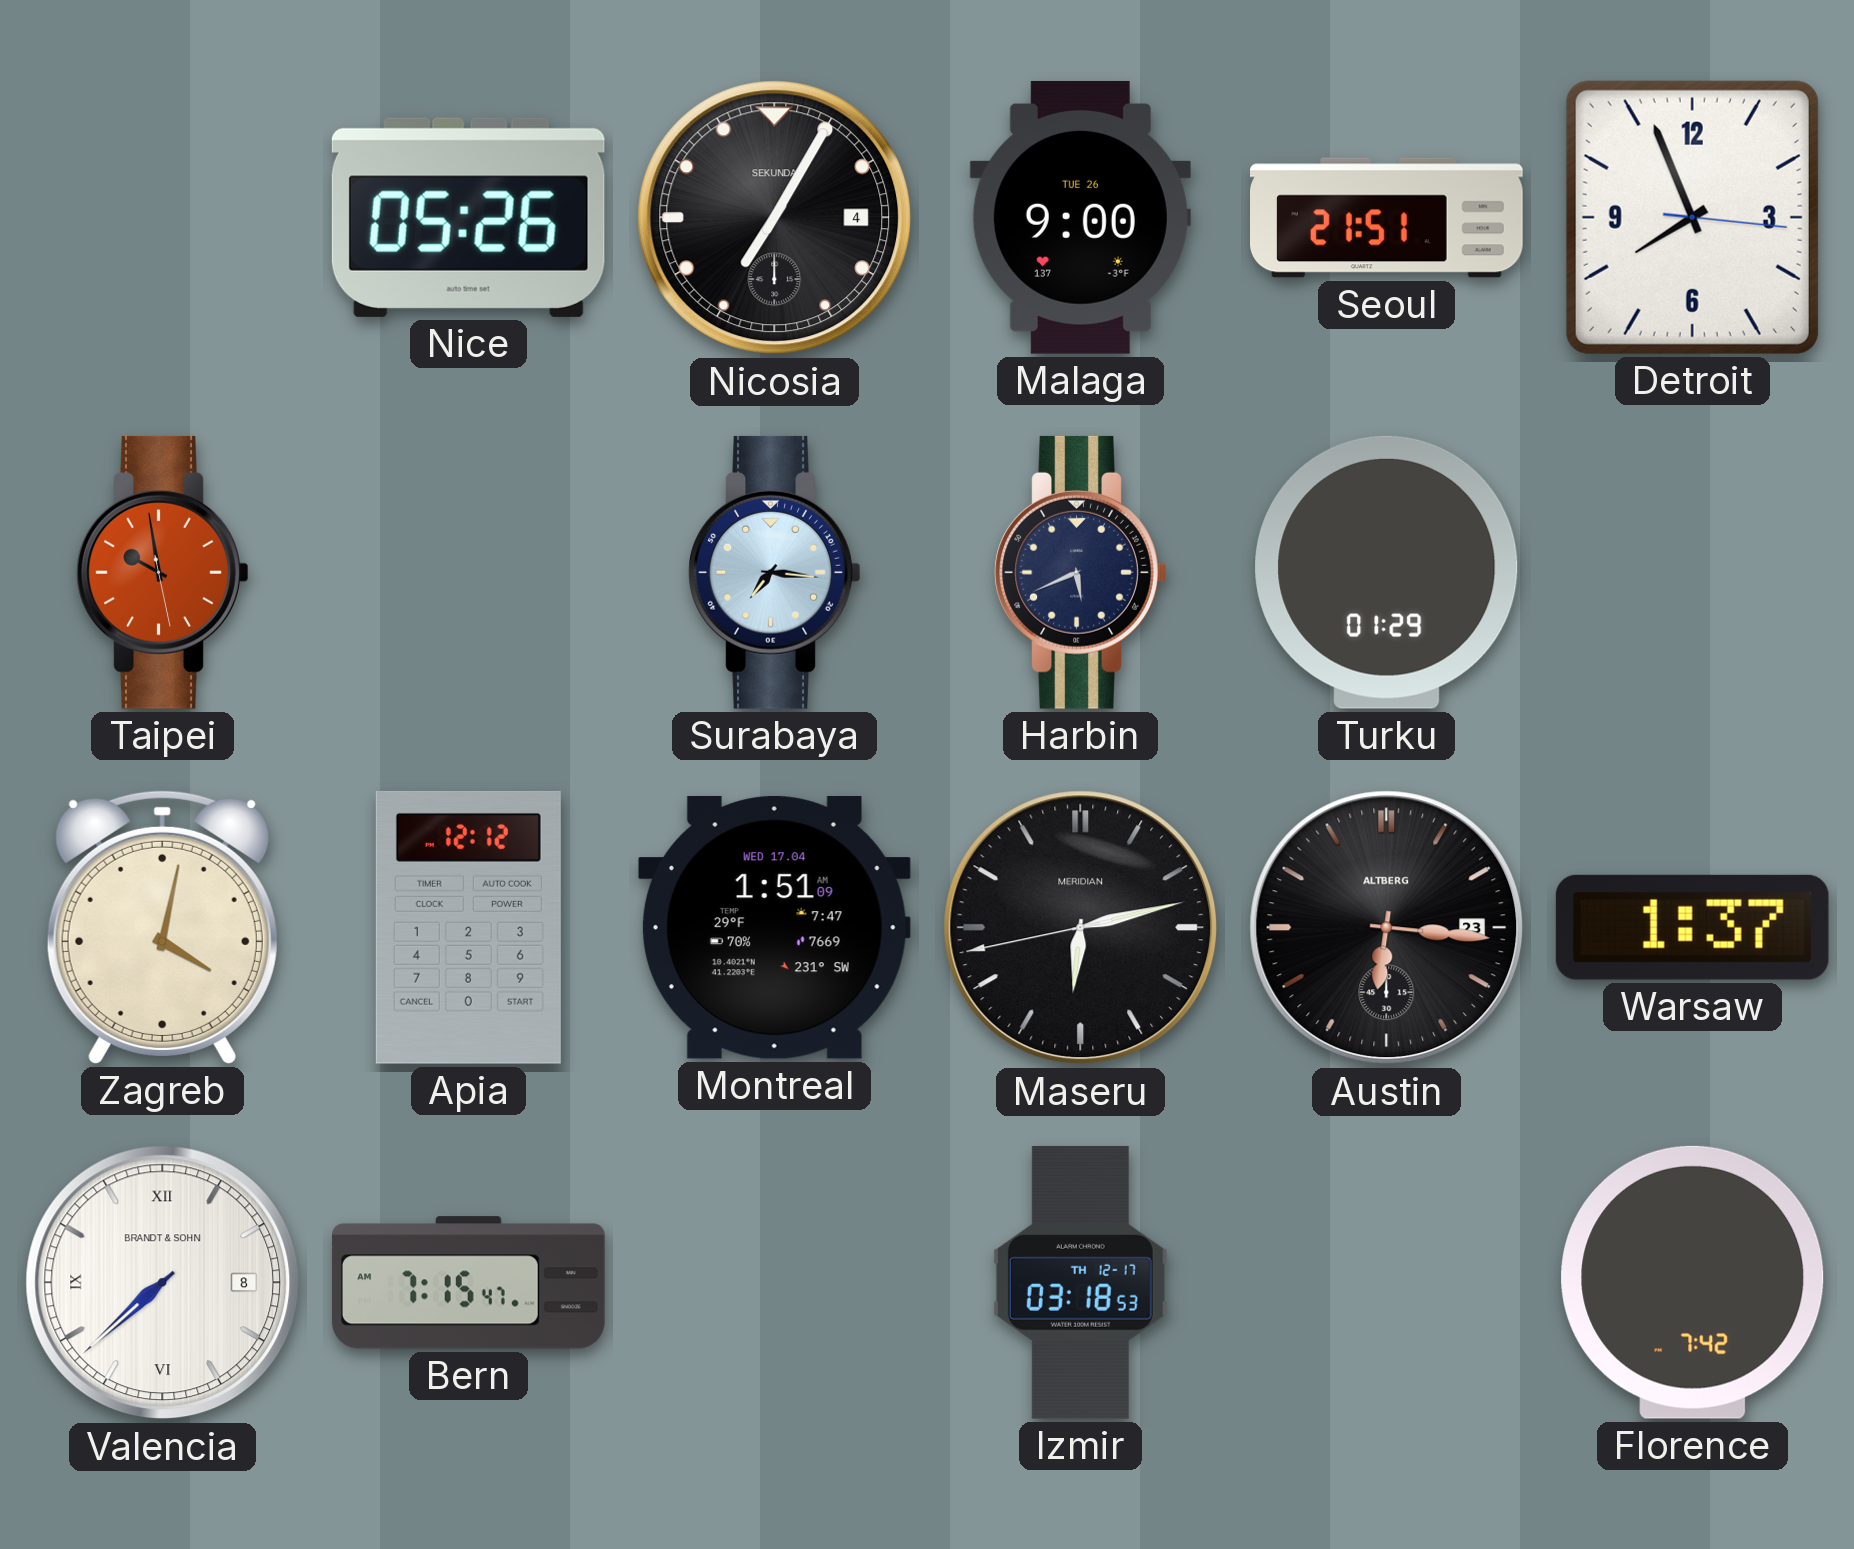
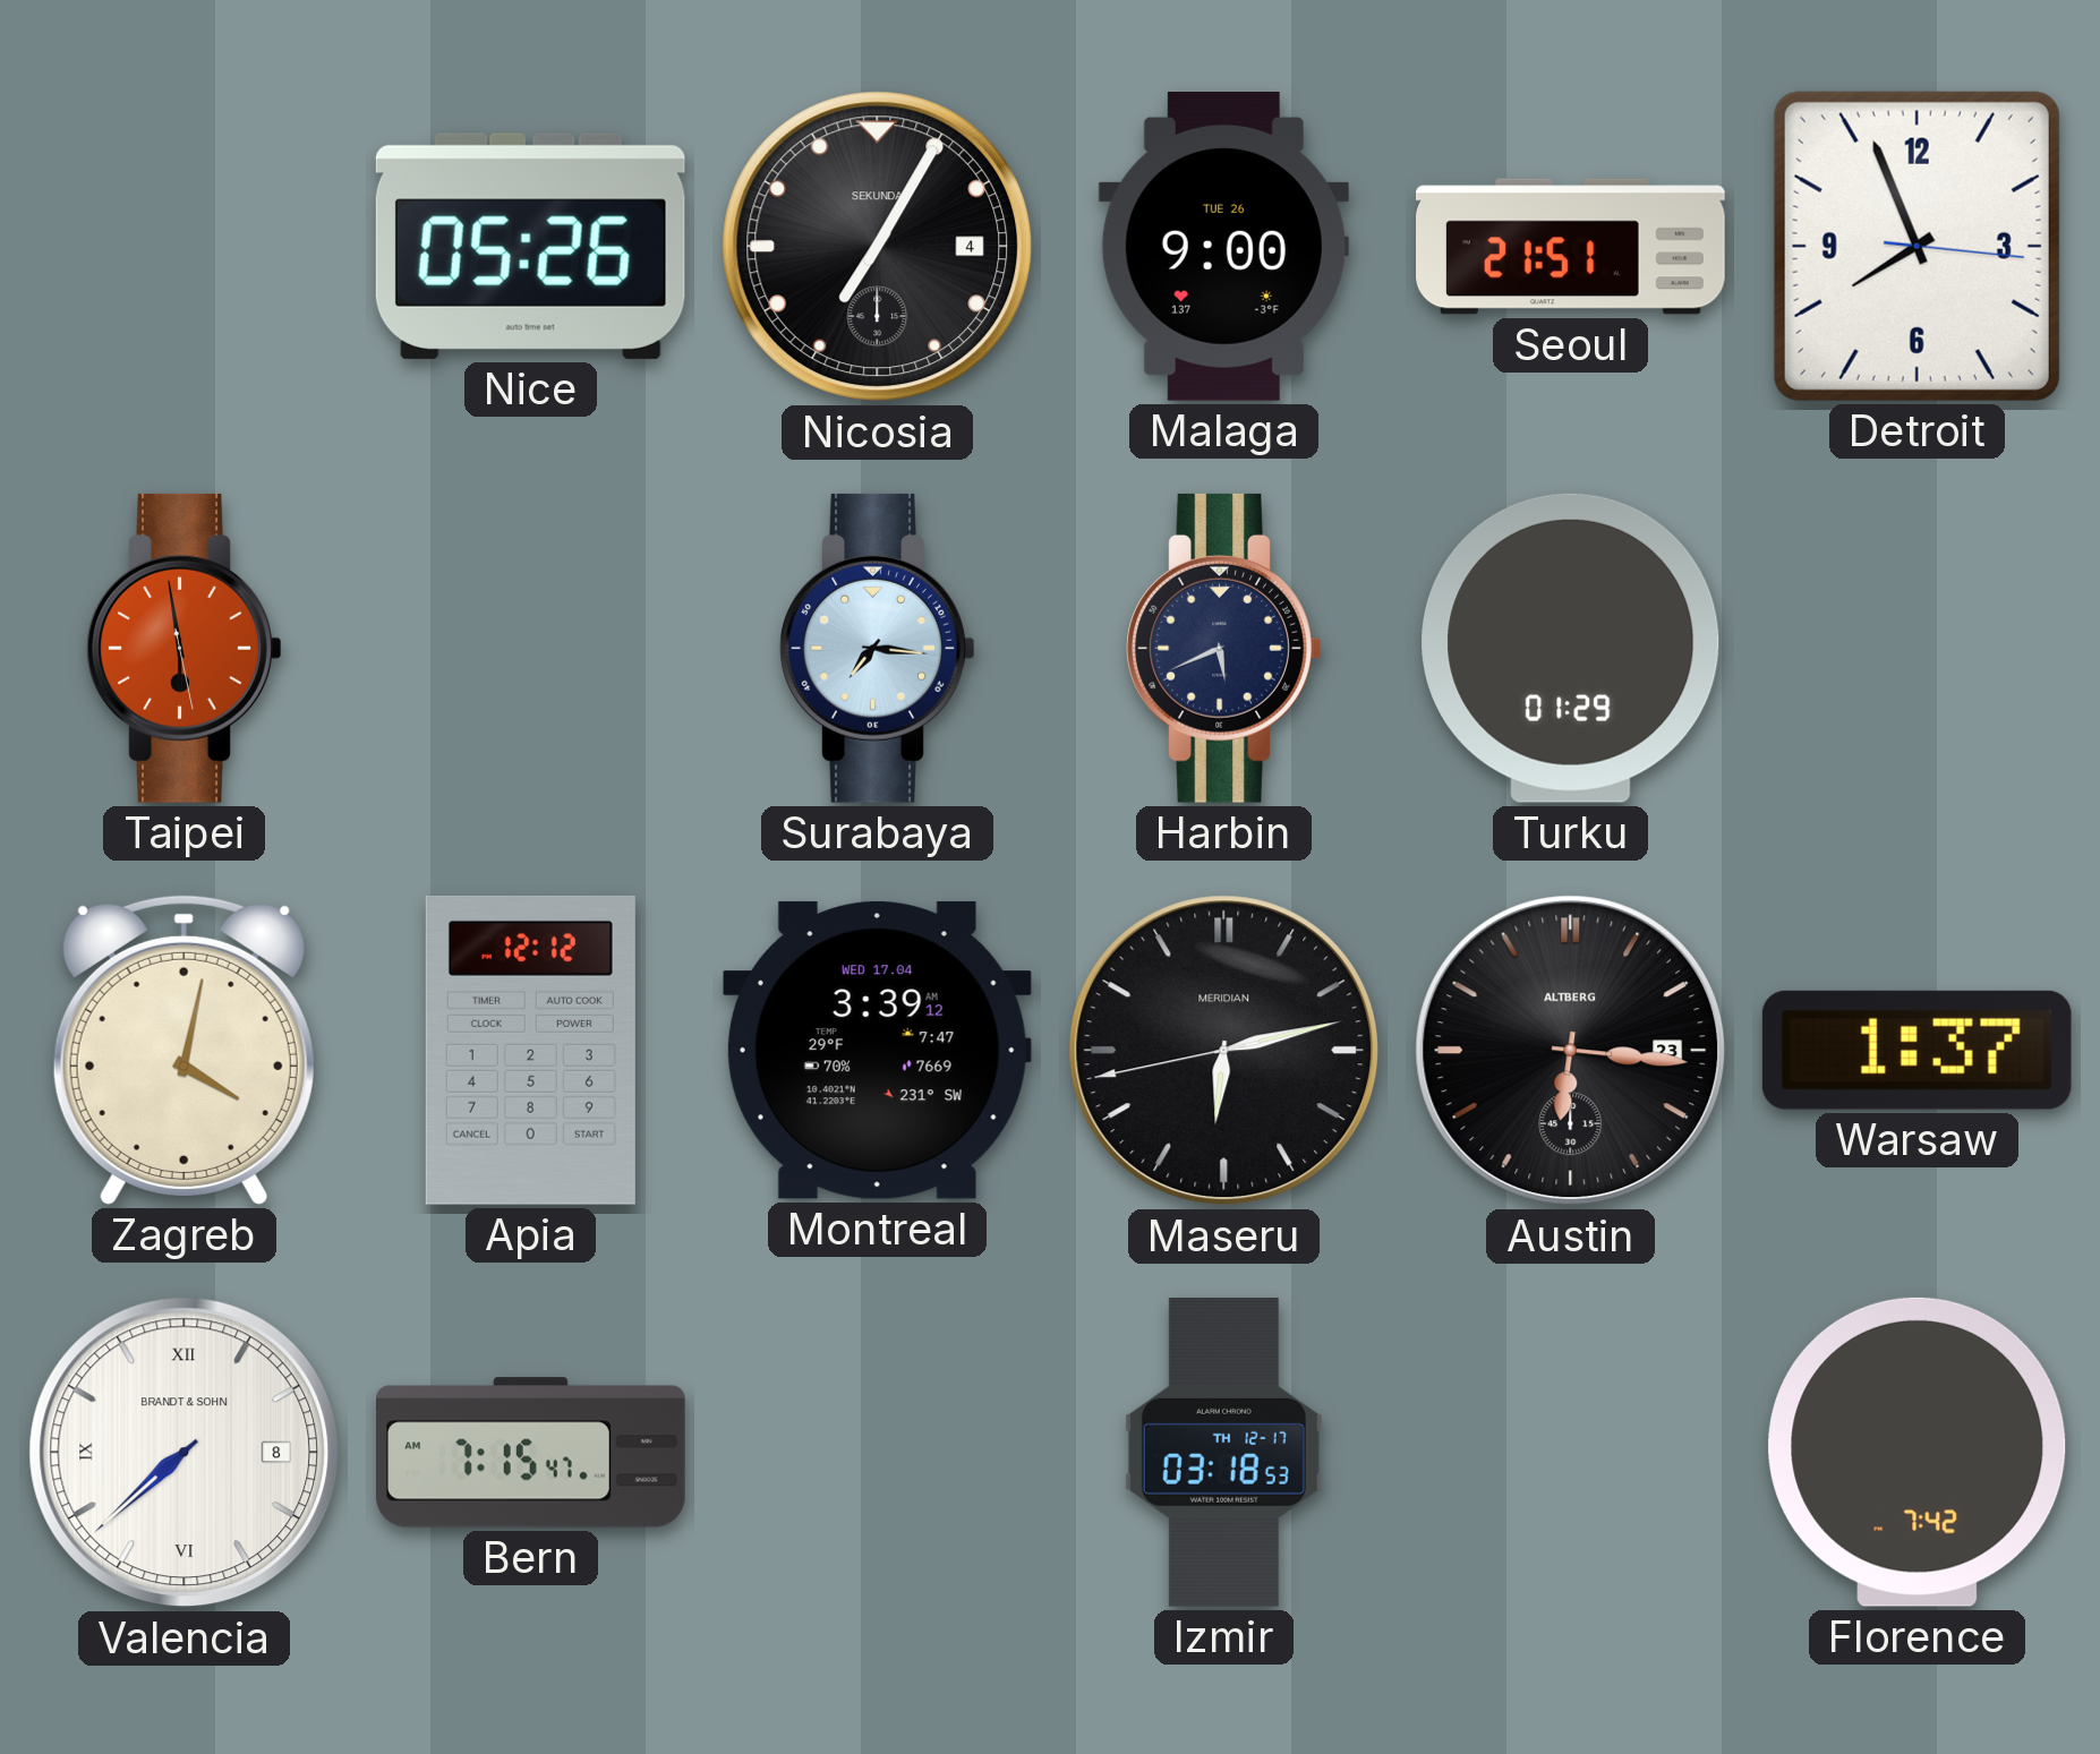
Taipei: 9:58 -> 5:58 (185, 648)
Montreal: 1:51 -> 3:39 (877, 1050)
